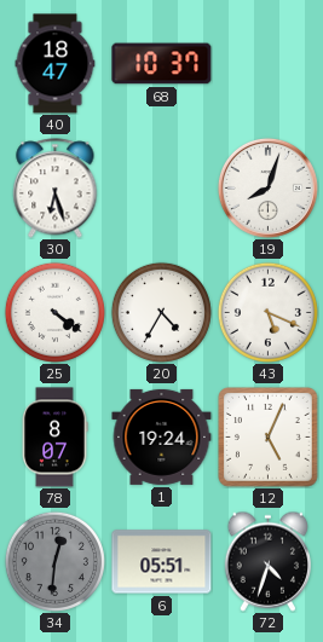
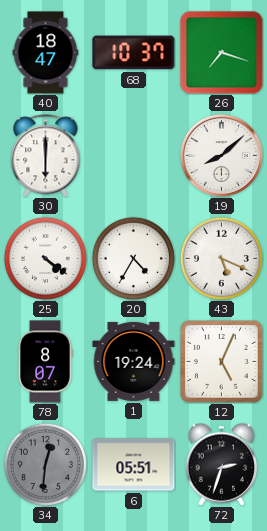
26: none -> 7:18 (222, 53)
30: 6:27 -> 6:00 (46, 156)
19: 8:03 -> 8:08 (221, 155)
72: 4:33 -> 2:33 (221, 464)
